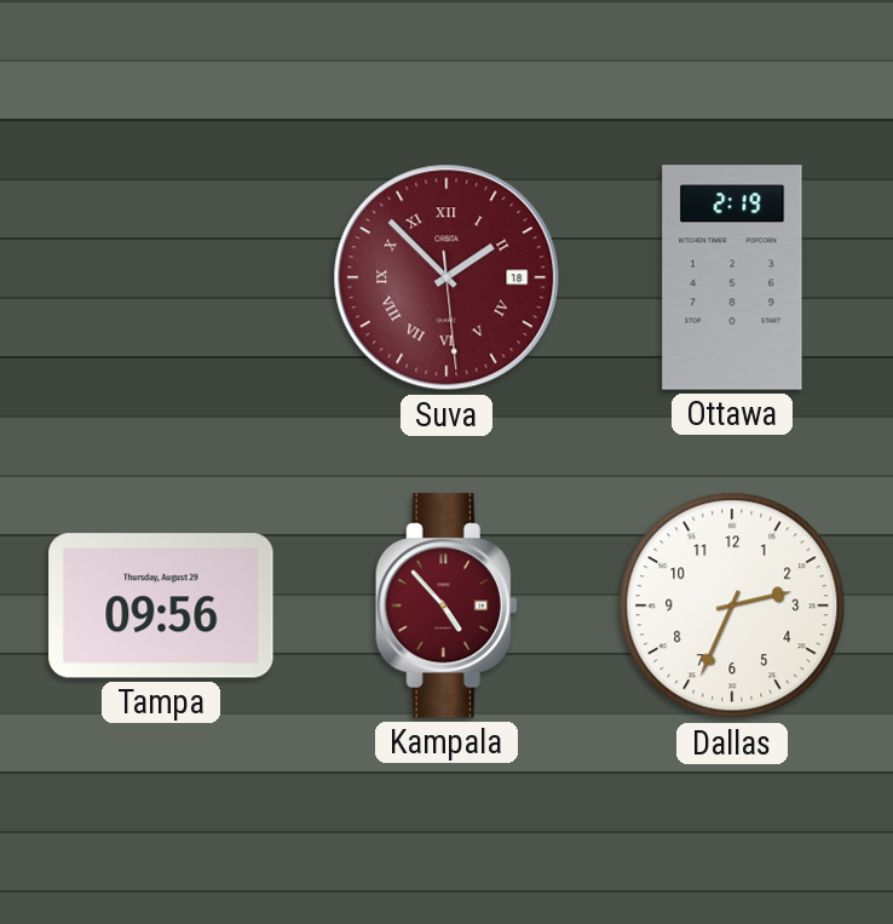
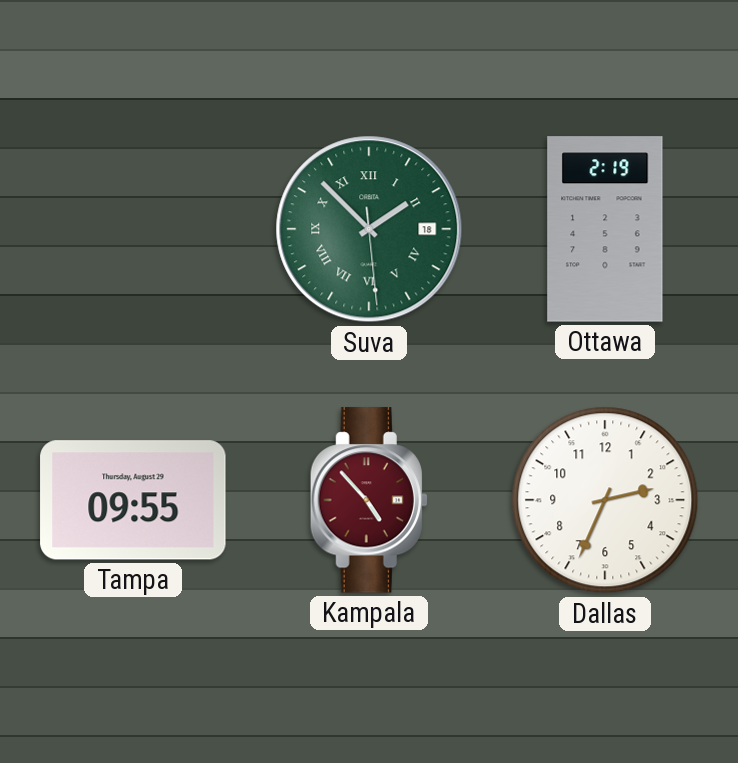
Suva dial: burgundy -> green (369, 229)
Tampa: 09:56 -> 09:55 (133, 500)
